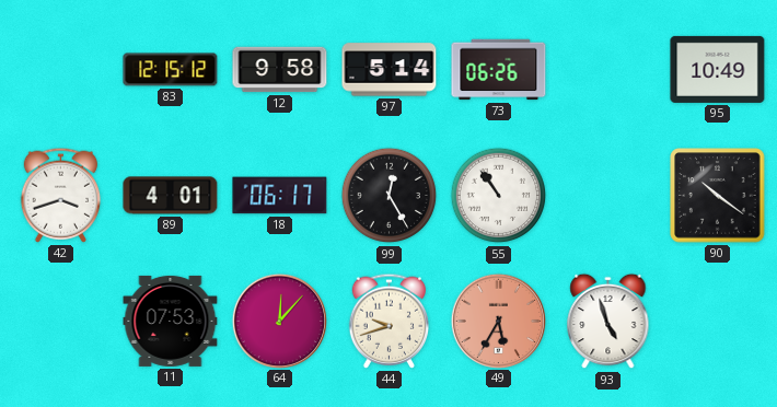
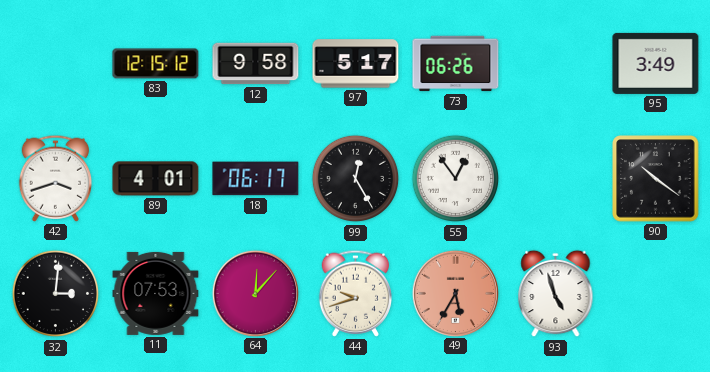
97: 5:14 -> 5:17 (356, 64)
95: 10:49 -> 3:49 (656, 63)
55: 10:54 -> 12:54 (456, 179)
32: none -> 3:01 (56, 294)
